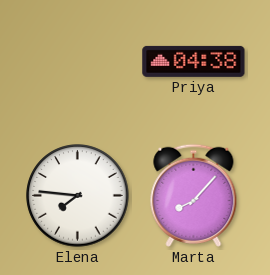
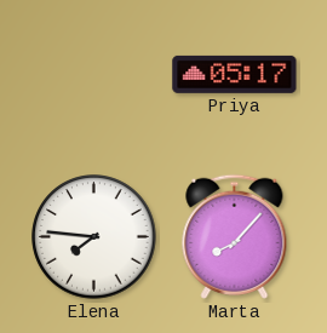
Priya: 04:38 -> 05:17 (235, 74)
